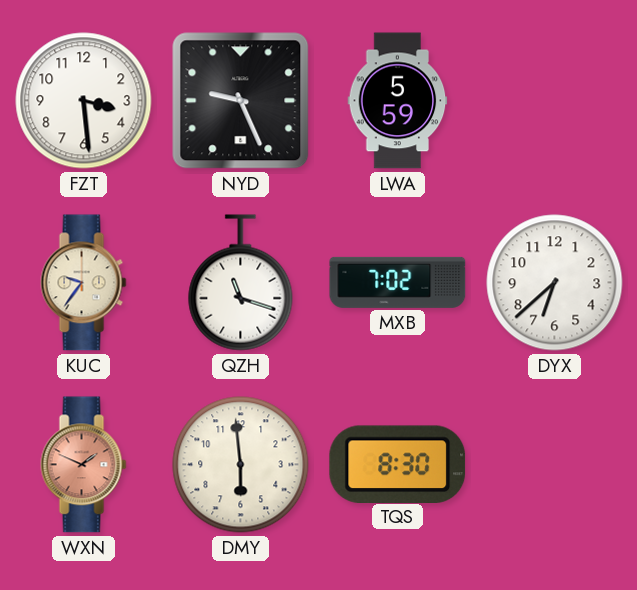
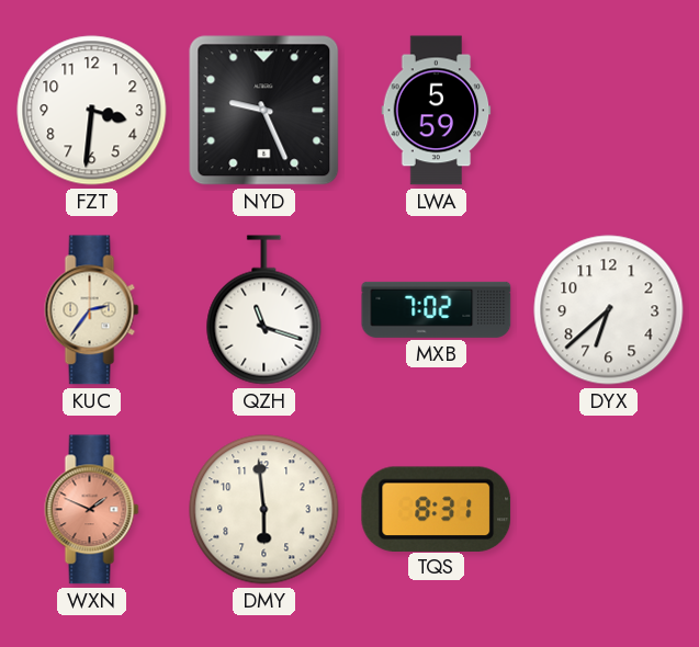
FZT: 3:29 -> 3:31 (92, 111)
KUC: 9:36 -> 2:36 (92, 310)
TQS: 8:30 -> 8:31 (437, 509)
